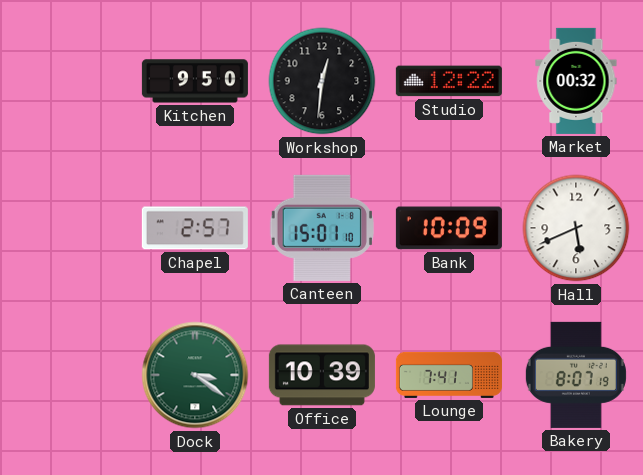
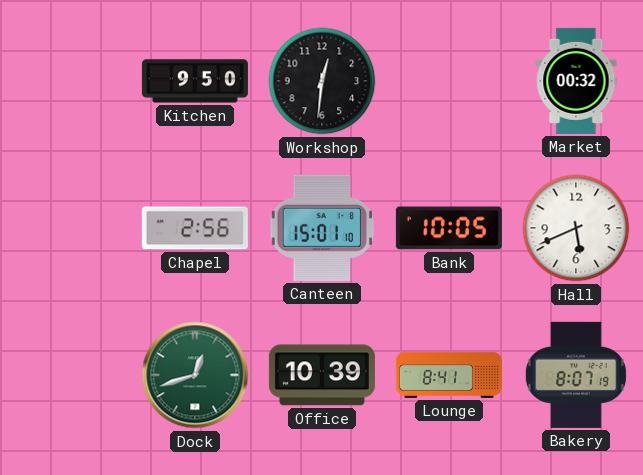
Studio: 12:22 -> none (449, 81)
Chapel: 2:57 -> 2:56 (195, 228)
Bank: 10:09 -> 10:05 (449, 228)
Dock: 3:21 -> 12:42 (195, 375)
Lounge: 7:41 -> 8:41 (449, 375)
